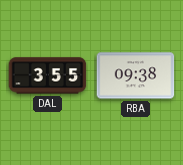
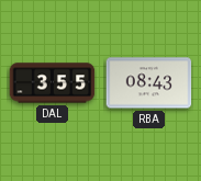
RBA: 09:38 -> 08:43 (149, 83)
